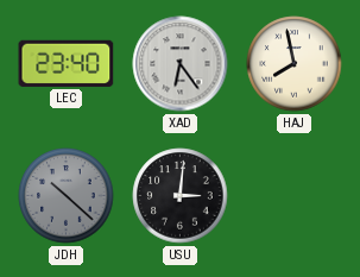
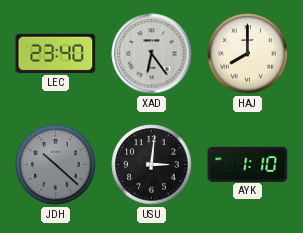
HAJ: 7:58 -> 8:00 (248, 54)
AYK: none -> 1:10 (248, 164)
